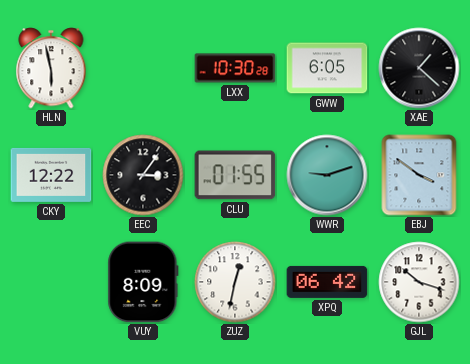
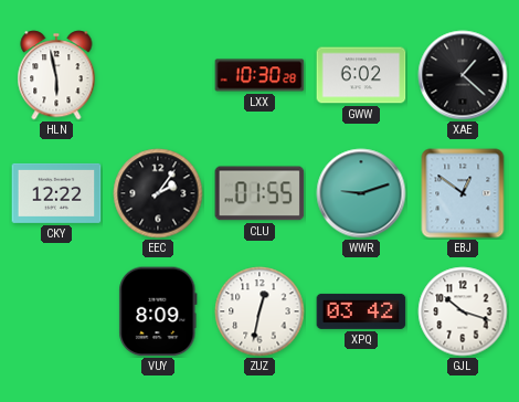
GWW: 6:05 -> 6:02 (361, 75)
EEC: 3:06 -> 2:06 (158, 193)
EBJ: 3:51 -> 12:51 (463, 193)
XPQ: 06:42 -> 03:42 (361, 311)
